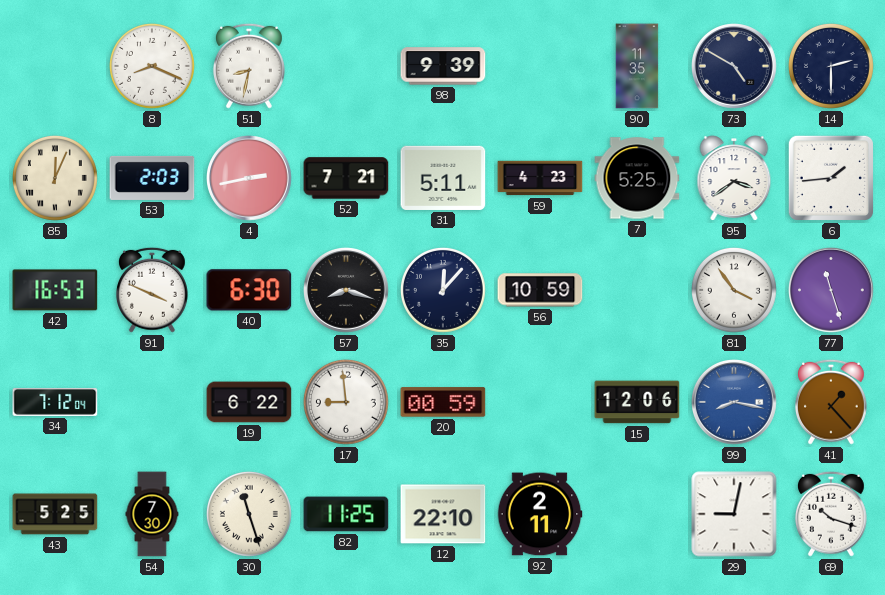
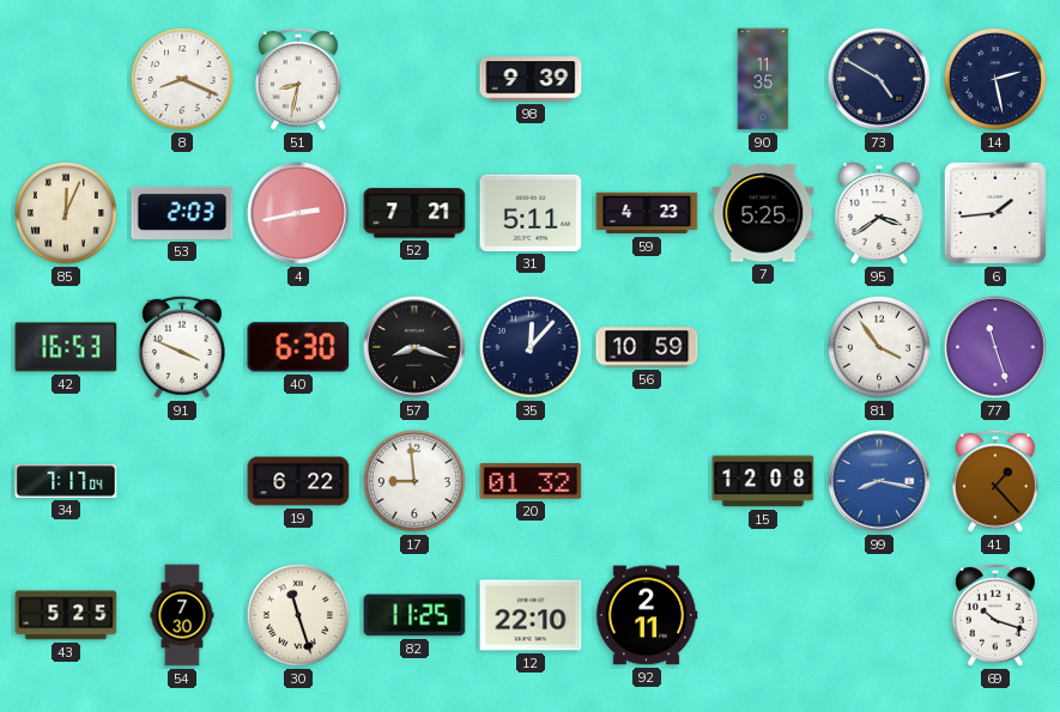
14: 2:30 -> 2:28 (995, 79)
34: 7:12 -> 7:17 (66, 481)
20: 00:59 -> 01:32 (531, 481)
15: 12:06 -> 12:08 (763, 481)
29: 9:02 -> none (734, 514)
